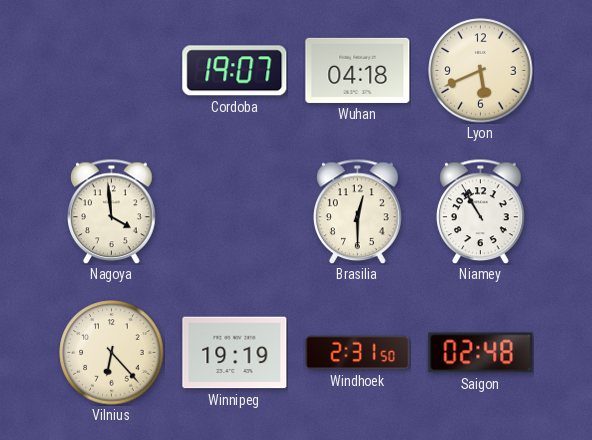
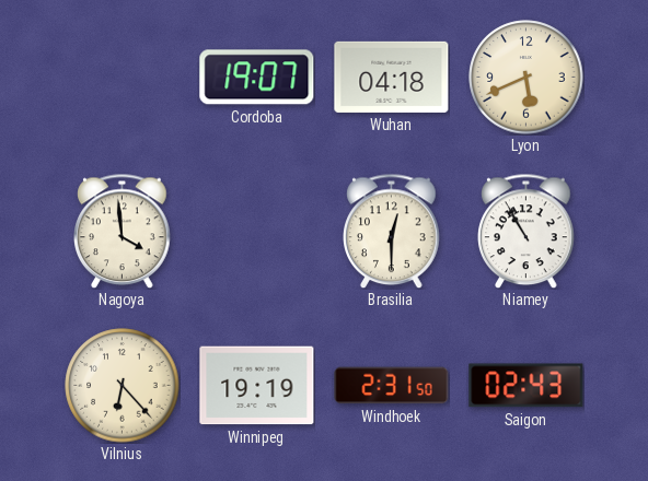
Saigon: 02:48 -> 02:43 (526, 386)
